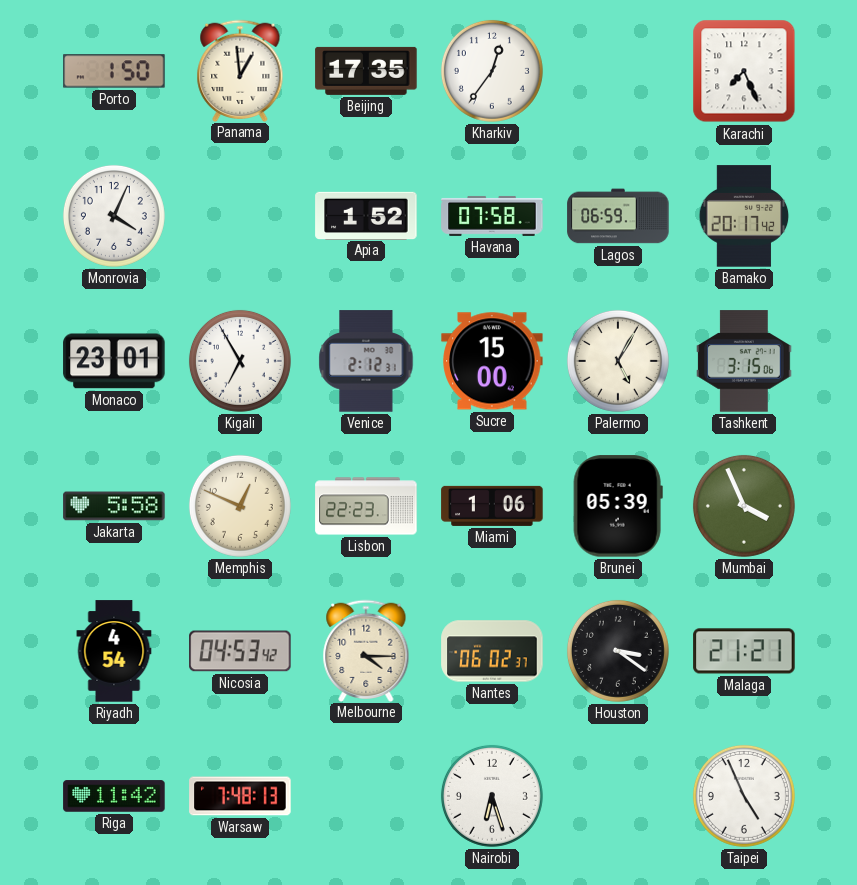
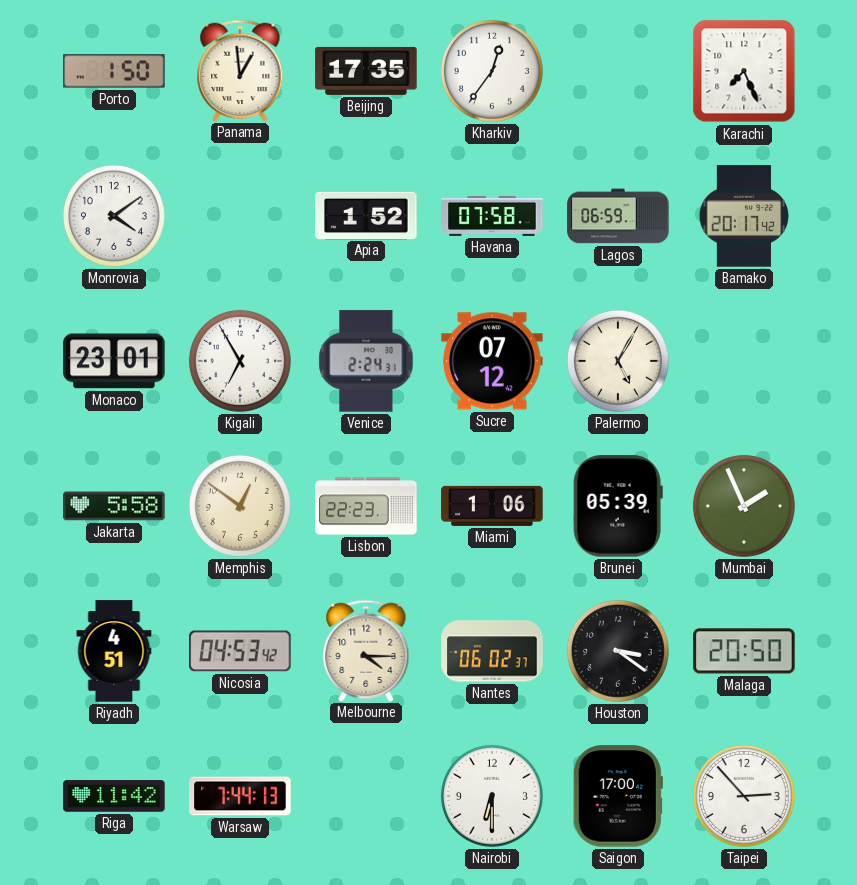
Monrovia: 4:04 -> 4:09 (114, 216)
Venice: 2:12 -> 2:24 (366, 361)
Sucre: 15:00 -> 07:12 (492, 361)
Tashkent: 3:15 -> none (744, 361)
Memphis: 12:49 -> 12:51 (240, 506)
Mumbai: 3:56 -> 1:56 (744, 506)
Riyadh: 4:54 -> 4:51 (114, 651)
Malaga: 21:21 -> 20:50 (744, 651)
Warsaw: 7:48 -> 7:44 (240, 796)
Nairobi: 6:27 -> 6:30 (492, 796)
Saigon: none -> 17:00 (618, 796)
Taipei: 4:56 -> 2:53 (744, 796)
